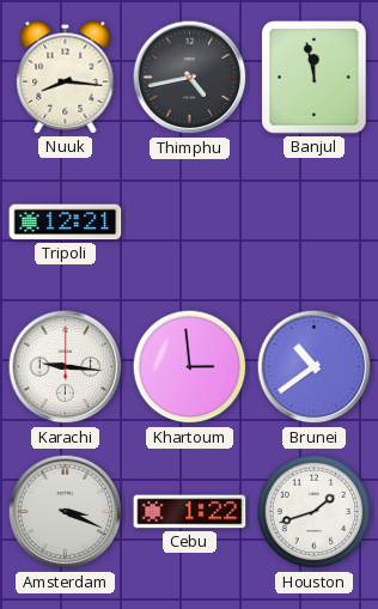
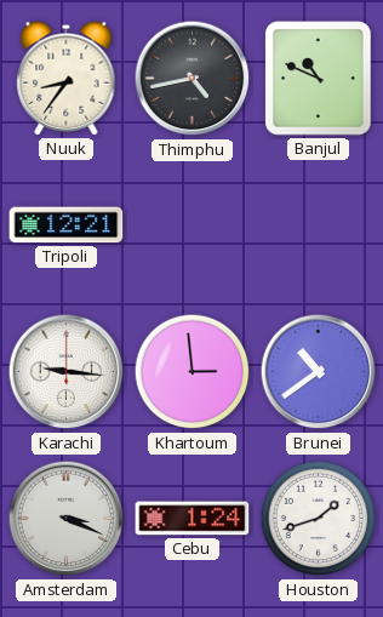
Nuuk: 8:16 -> 8:36 (67, 79)
Banjul: 11:58 -> 10:49 (319, 79)
Cebu: 1:22 -> 1:24 (193, 519)
